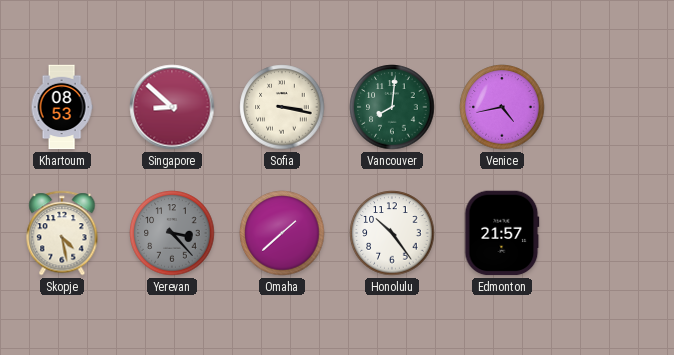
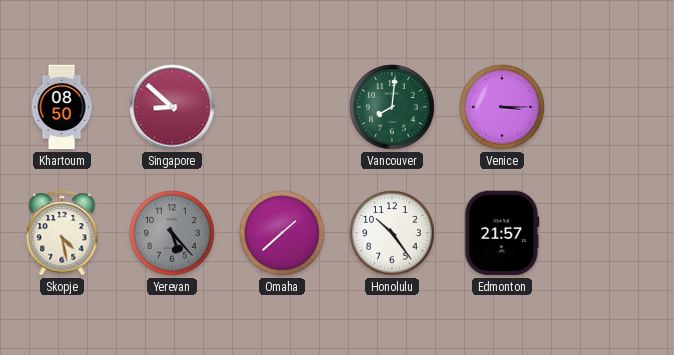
Khartoum: 08:53 -> 08:50 (62, 107)
Sofia: 3:17 -> none (282, 107)
Venice: 4:43 -> 3:15 (502, 107)
Yerevan: 3:23 -> 5:23 (172, 233)
